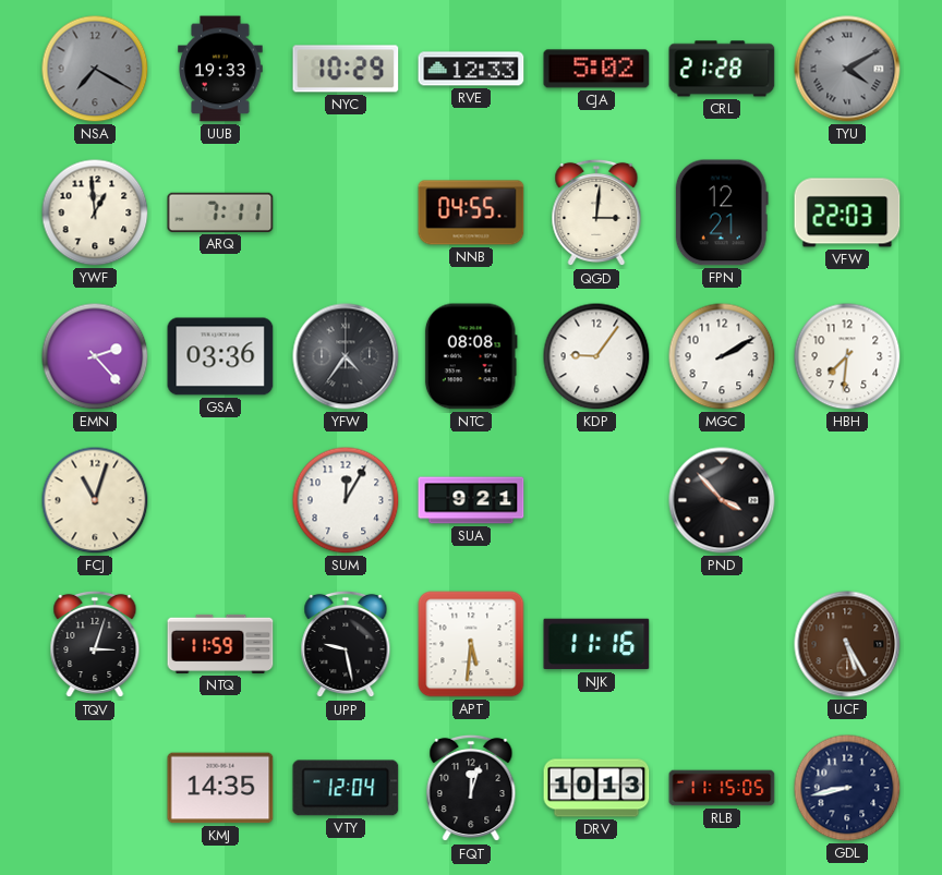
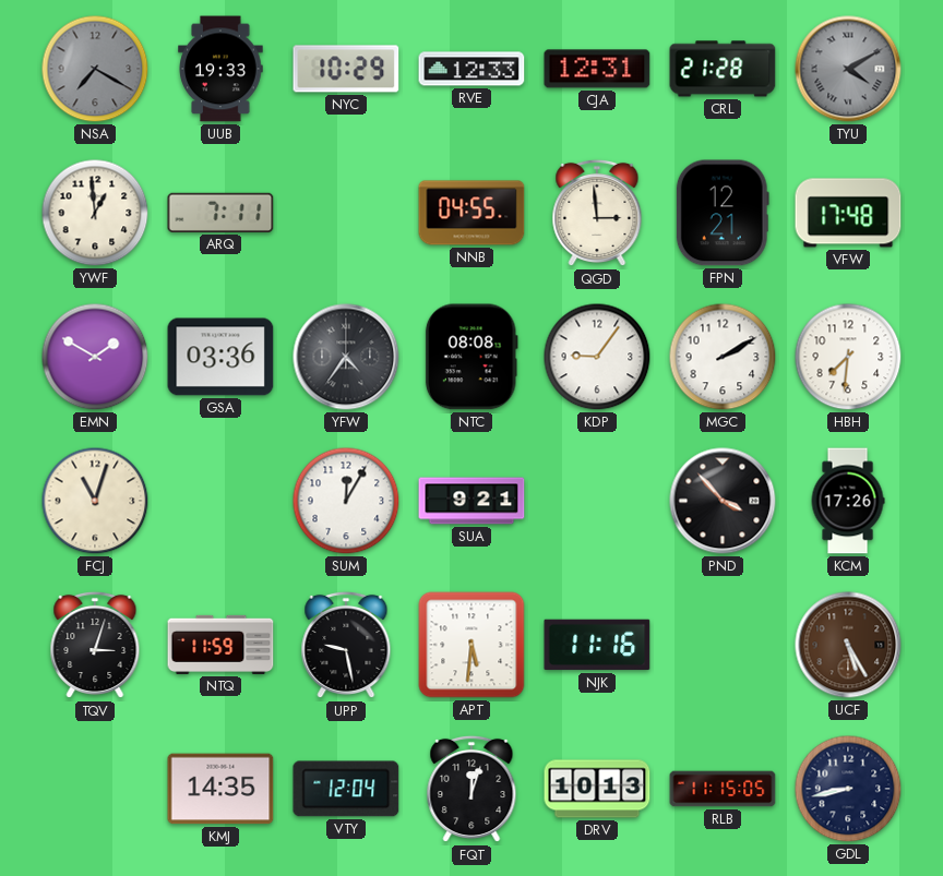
CJA: 5:02 -> 12:31 (597, 69)
QGD: 3:01 -> 2:59 (597, 213)
VFW: 22:03 -> 17:48 (848, 213)
EMN: 2:23 -> 1:50 (95, 357)
KCM: none -> 17:26 (848, 501)
